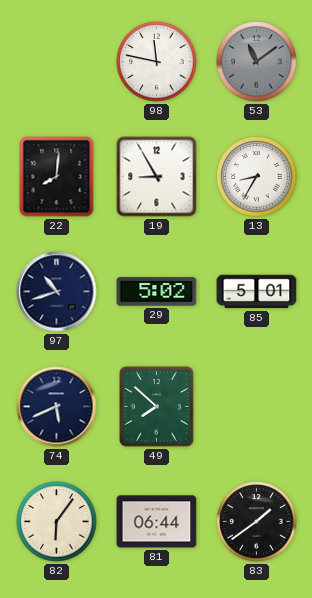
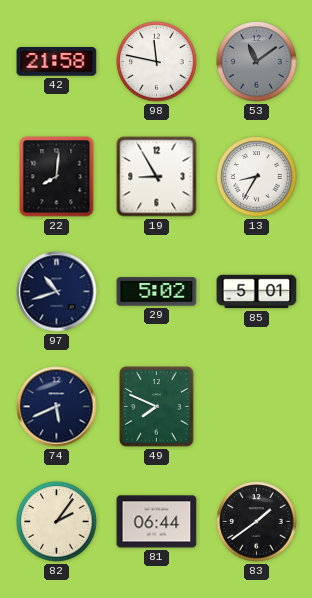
42: none -> 21:58 (57, 62)
49: 7:52 -> 7:49 (157, 407)
82: 6:06 -> 2:06 (57, 522)
